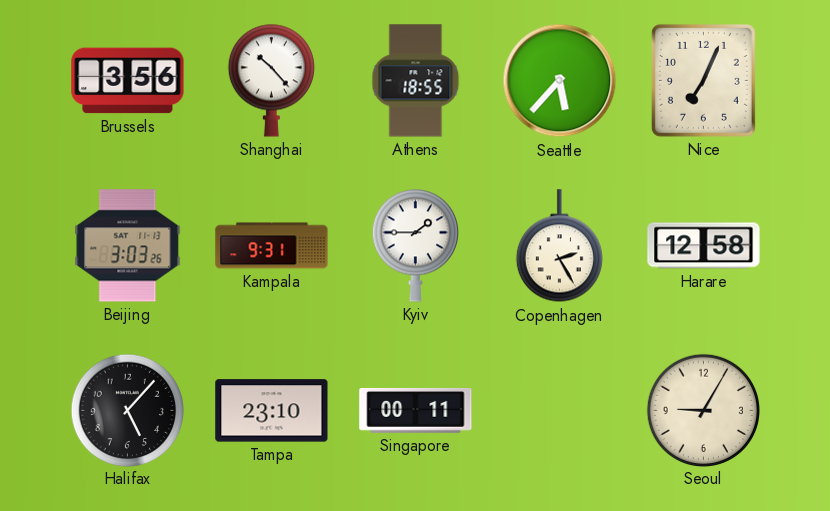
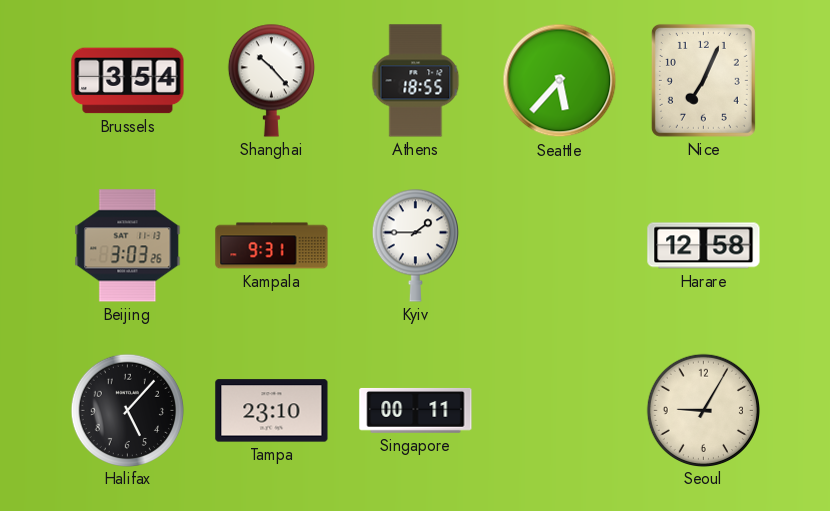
Brussels: 3:56 -> 3:54 (128, 81)
Copenhagen: 2:25 -> none (559, 246)
